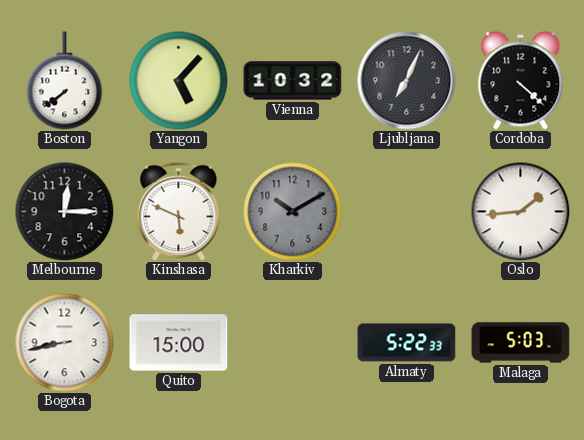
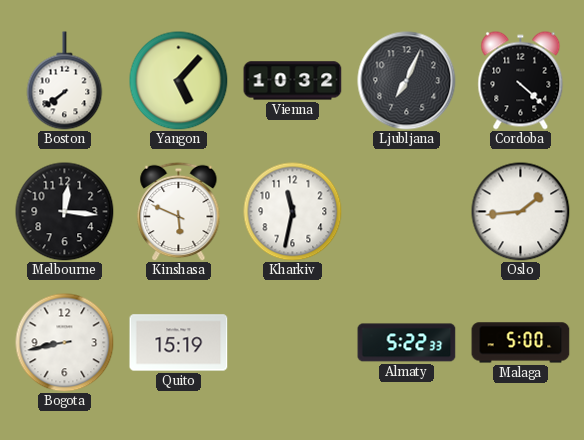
Melbourne: 12:15 -> 12:16 (65, 212)
Kharkiv: 10:10 -> 11:32 (293, 212)
Kharkiv dial: grey -> white (293, 212)
Quito: 15:00 -> 15:19 (179, 343)
Malaga: 5:03 -> 5:00 (521, 343)
